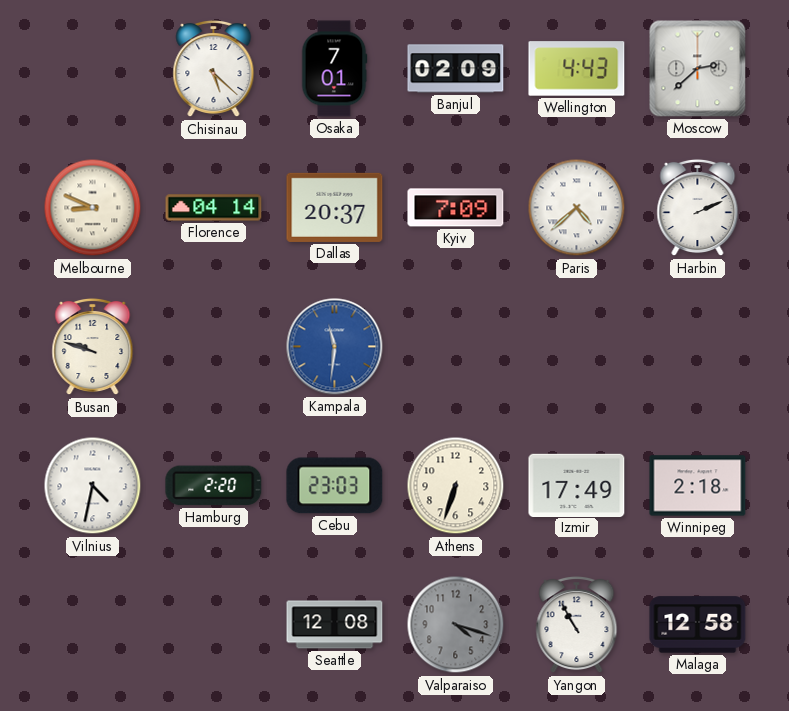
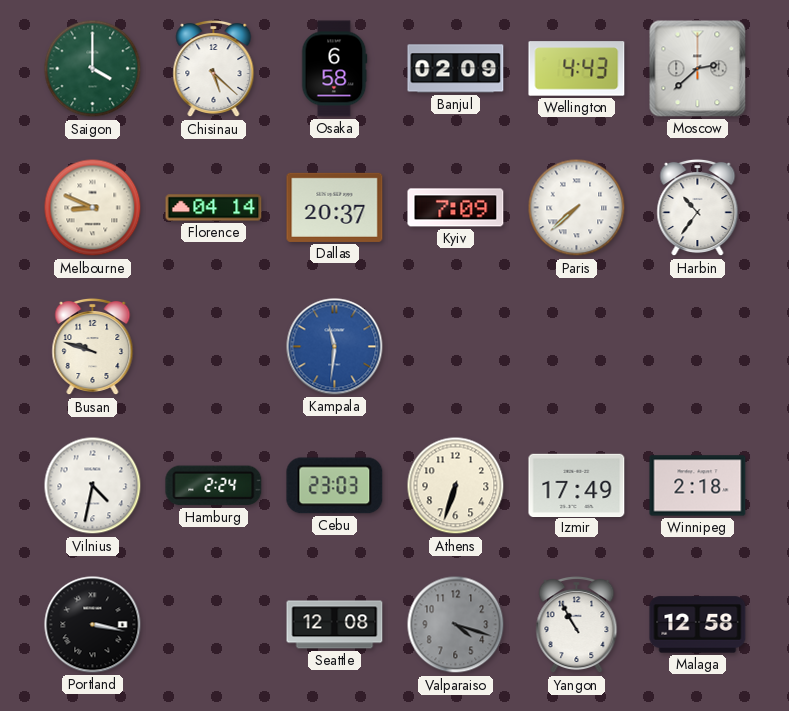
Saigon: none -> 4:00 (93, 69)
Osaka: 7:01 -> 6:58 (334, 69)
Paris: 4:38 -> 7:38 (577, 208)
Harbin: 2:11 -> 10:36 (698, 208)
Hamburg: 2:20 -> 2:24 (214, 486)
Portland: none -> 3:17 (93, 625)
